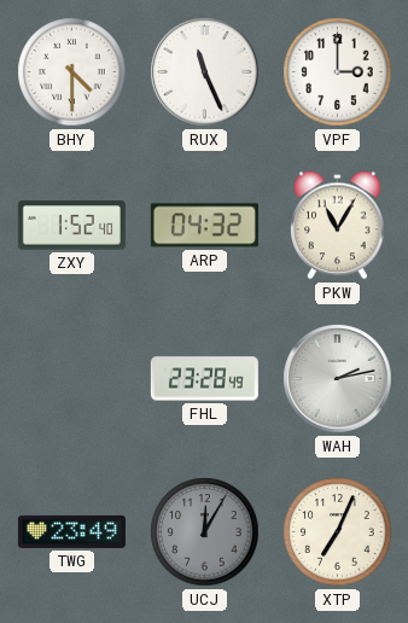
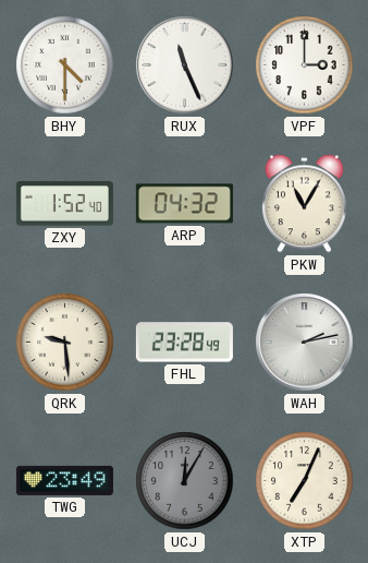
QRK: none -> 9:29 (65, 343)
